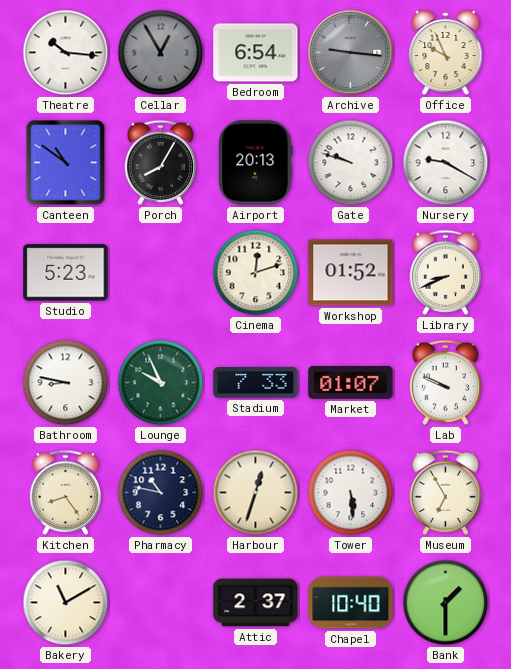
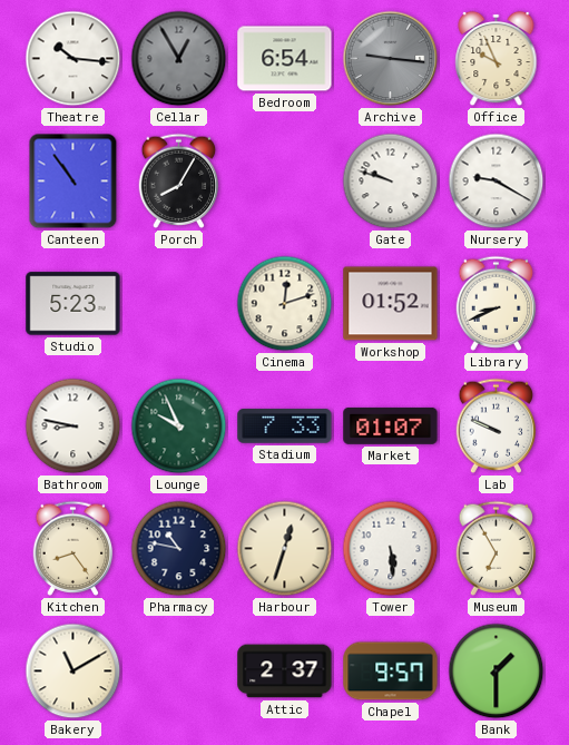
Canteen: 10:51 -> 10:54 (73, 182)
Airport: 20:13 -> none (256, 163)
Chapel: 10:40 -> 9:57 (391, 672)
